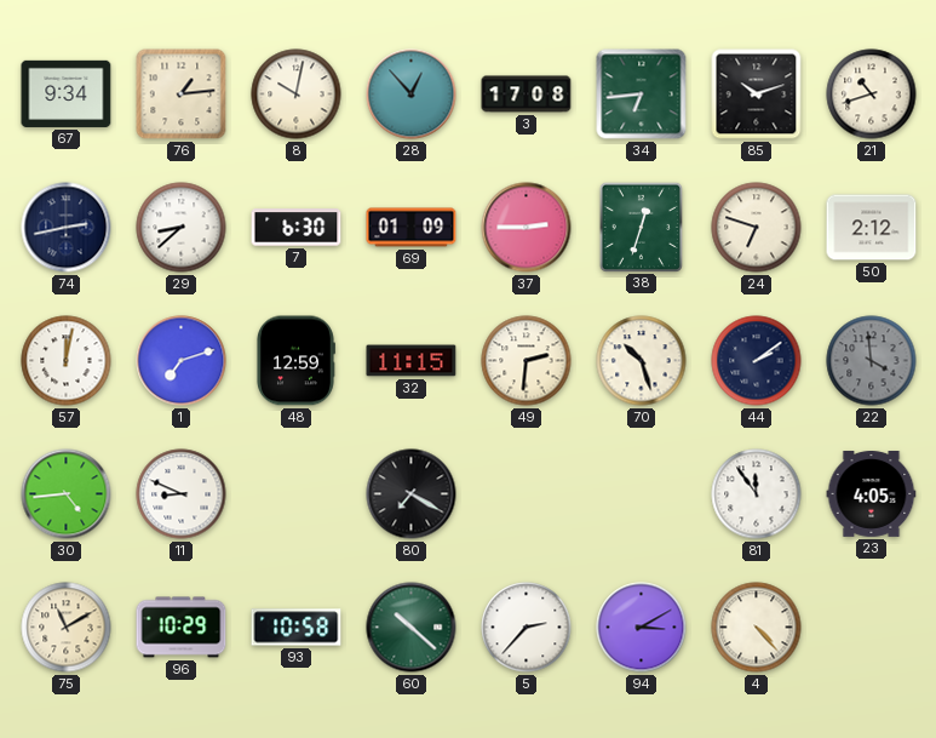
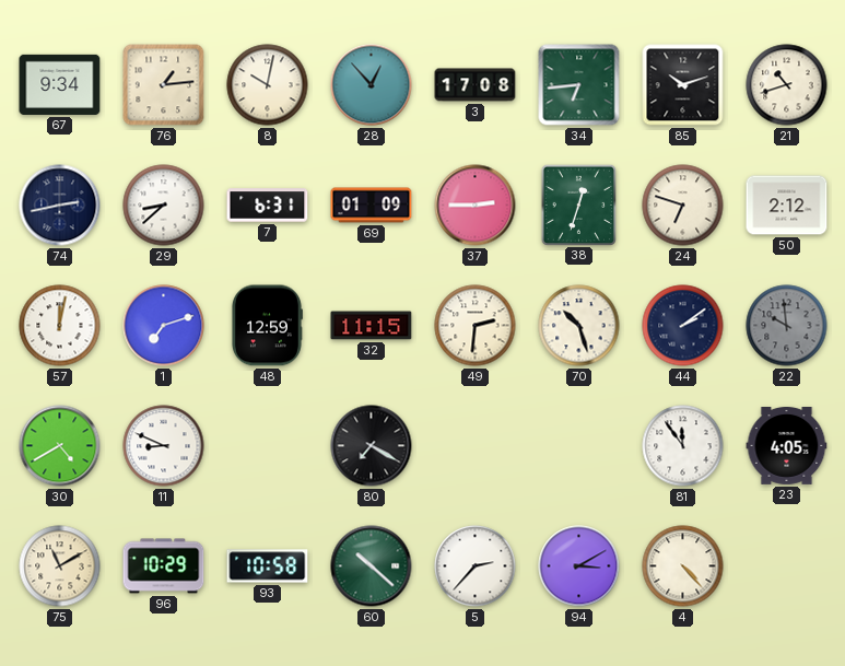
7: 6:30 -> 6:31 (268, 206)
22: 3:59 -> 9:59 (787, 326)
30: 4:44 -> 4:40 (60, 446)
